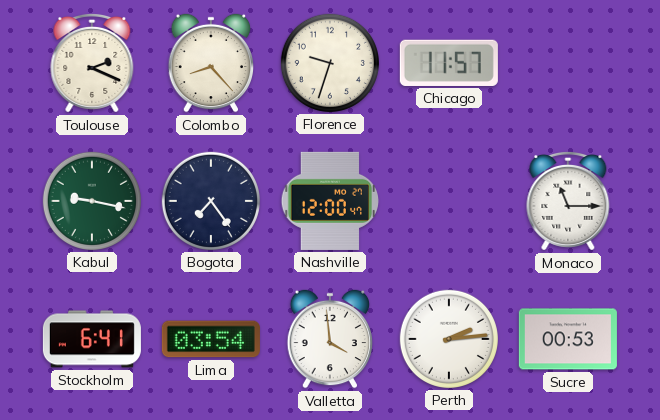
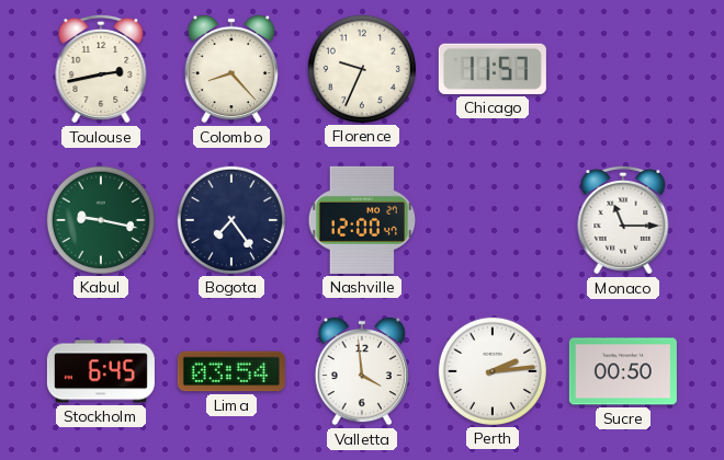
Toulouse: 2:19 -> 2:43 (101, 69)
Florence: 9:33 -> 9:34 (362, 69)
Stockholm: 6:41 -> 6:45 (101, 371)
Sucre: 00:53 -> 00:50 (623, 371)
